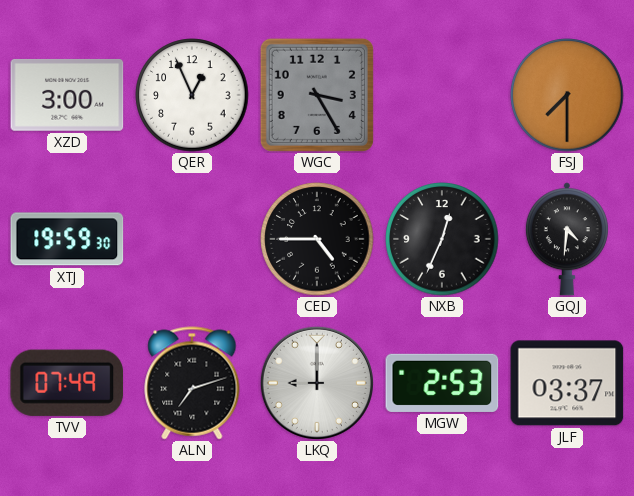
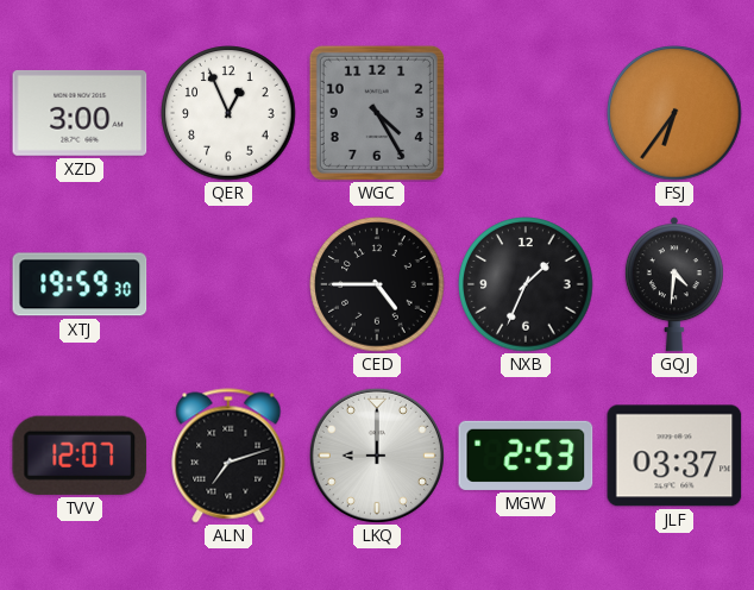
WGC: 3:25 -> 4:25 (377, 113)
FSJ: 7:30 -> 6:36 (674, 113)
NXB: 12:34 -> 1:34 (526, 284)
TVV: 07:49 -> 12:07 (80, 456)
